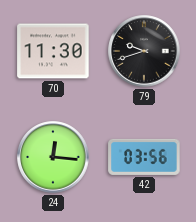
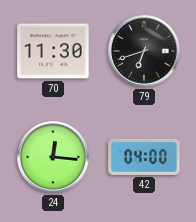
79: 9:42 -> 6:42 (144, 51)
42: 03:56 -> 04:00 (144, 157)
